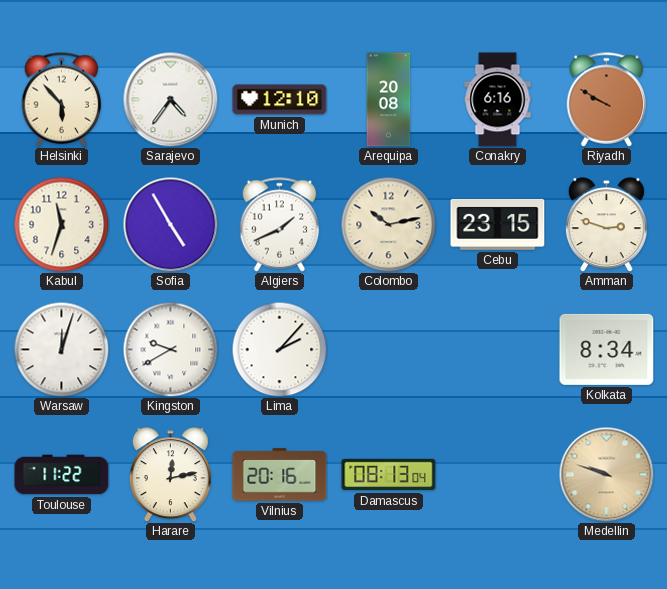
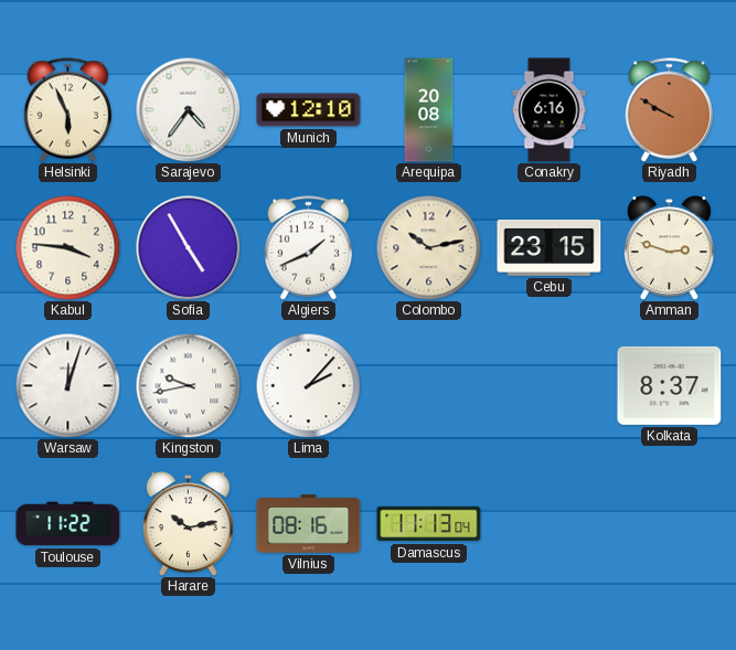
Helsinki: 5:53 -> 5:56 (68, 110)
Kabul: 11:33 -> 3:46 (67, 247)
Kingston: 9:40 -> 9:43 (188, 385)
Kolkata: 8:34 -> 8:37 (670, 385)
Harare: 12:13 -> 10:13 (188, 524)
Vilnius: 20:16 -> 08:16 (309, 524)
Damascus: 08:13 -> 11:13 (429, 524)
Medellin: 9:48 -> none (606, 474)
